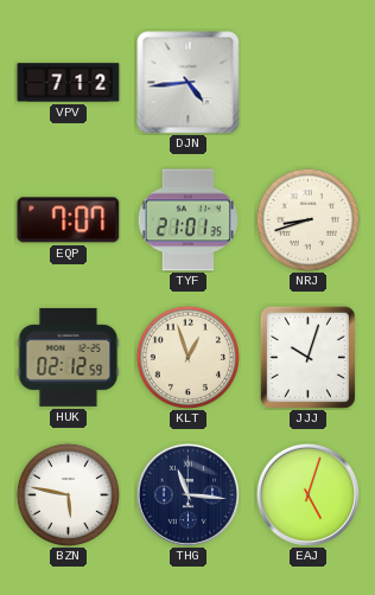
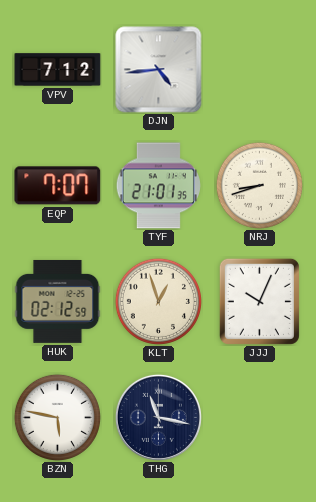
JJJ: 10:03 -> 10:04 (259, 301)
THG: 11:16 -> 11:17 (158, 417)
EAJ: 5:03 -> none (307, 494)
